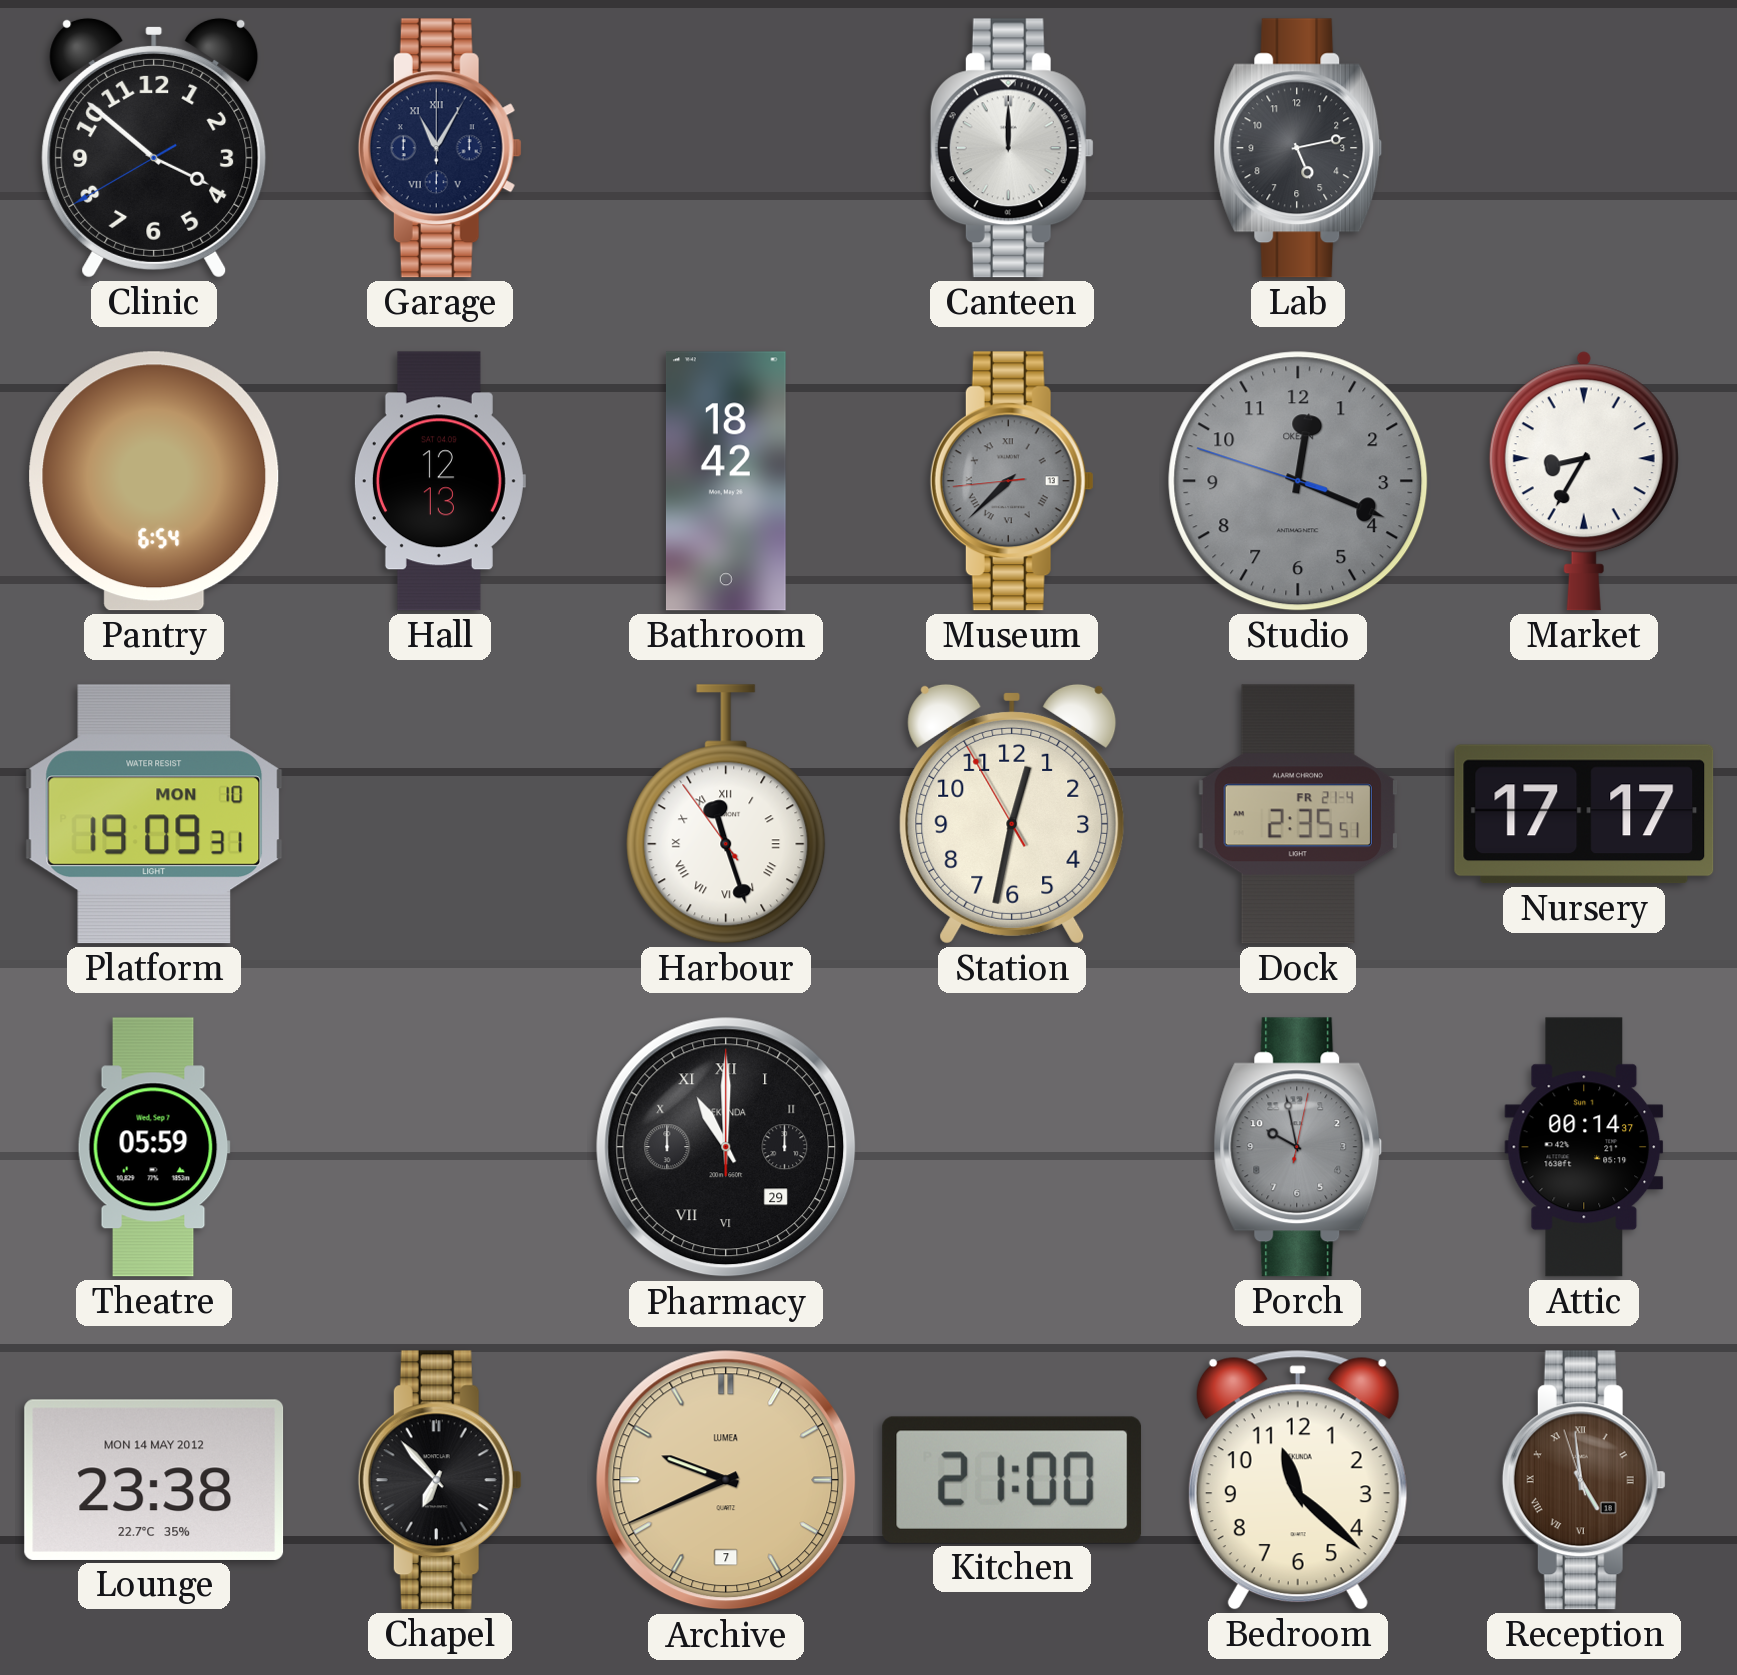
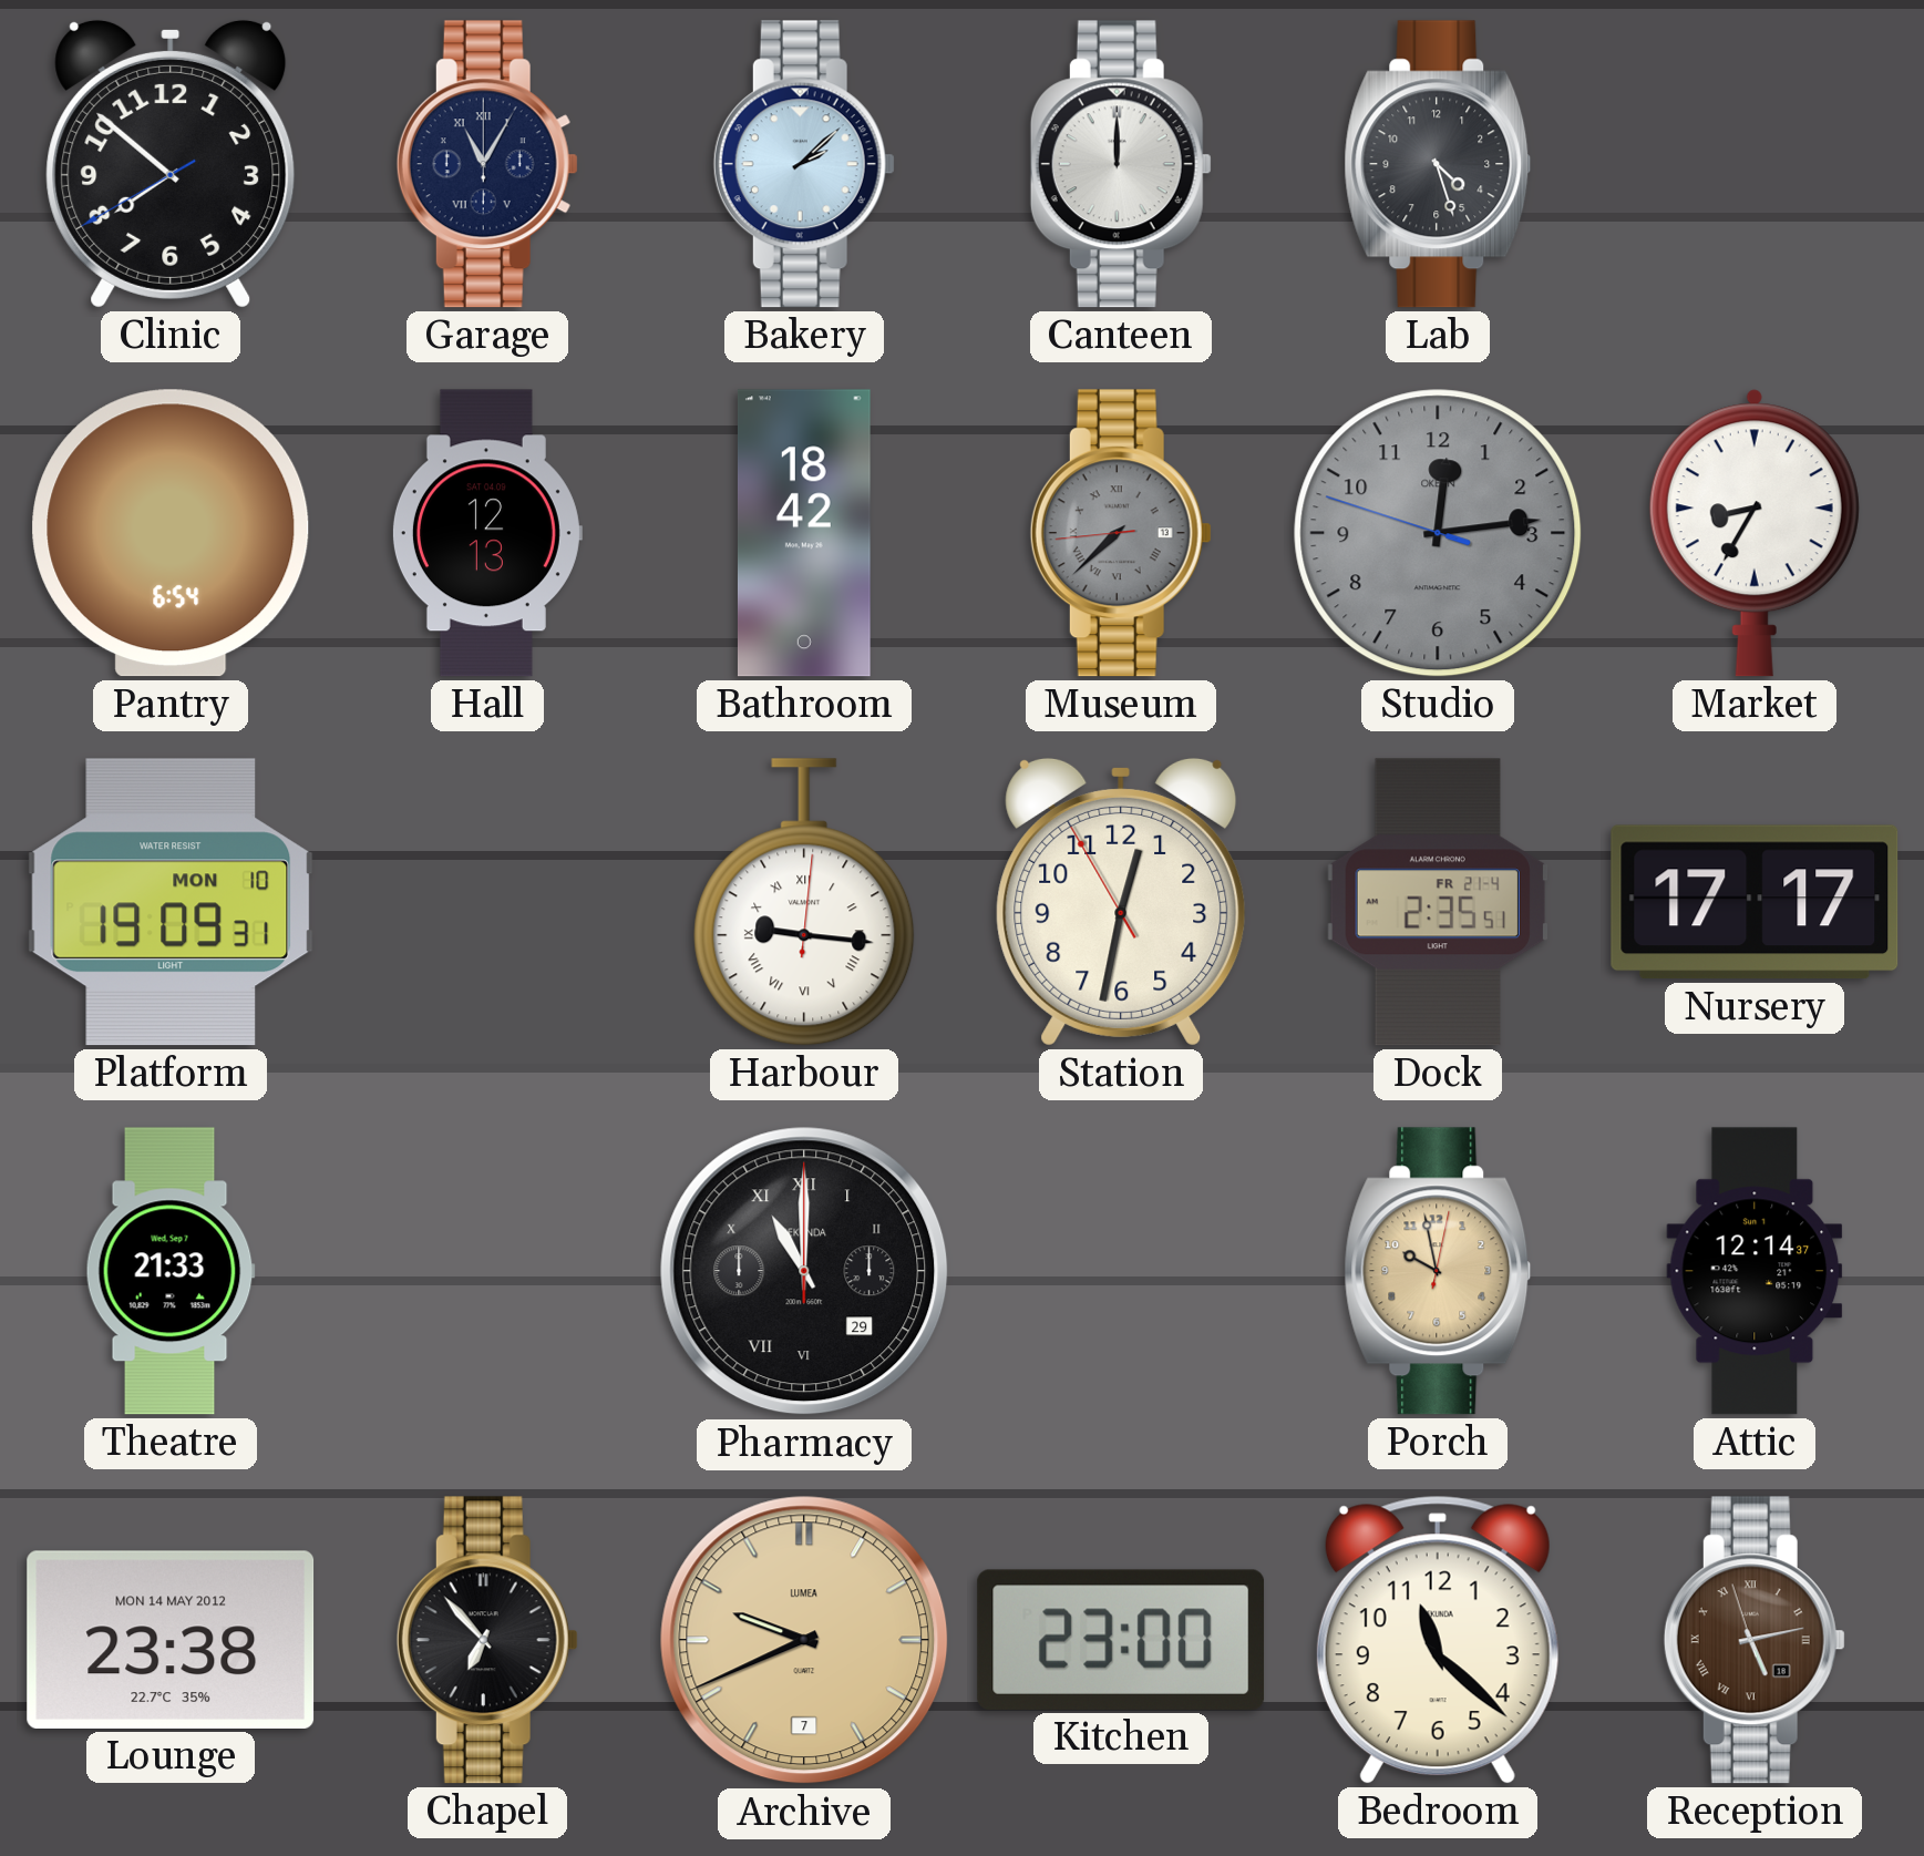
Clinic: 3:51 -> 7:51 (171, 164)
Bakery: none -> 2:08 (804, 164)
Lab: 5:13 -> 4:27 (1438, 164)
Studio: 12:18 -> 12:13 (1438, 533)
Harbour: 11:26 -> 9:16 (804, 902)
Theatre: 05:59 -> 21:33 (171, 1271)
Porch dial: grey -> champagne (1438, 1271)
Attic: 00:14 -> 12:14 (1755, 1271)
Kitchen: 21:00 -> 23:00 (1121, 1640)
Reception: 4:58 -> 5:12 (1755, 1640)
